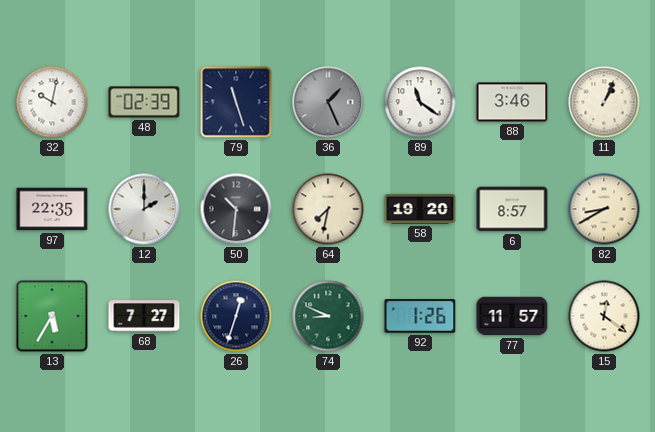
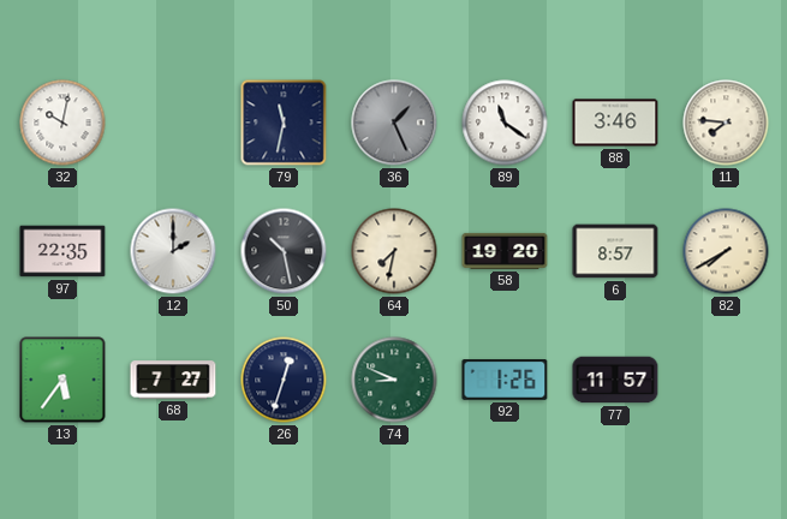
48: 02:39 -> none (144, 102)
79: 11:27 -> 11:32 (284, 123)
11: 1:04 -> 7:46 (726, 123)
50: 10:31 -> 10:28 (284, 251)
82: 8:40 -> 7:40 (726, 251)
13: 5:35 -> 5:36 (62, 380)
15: 12:21 -> none (604, 316)
